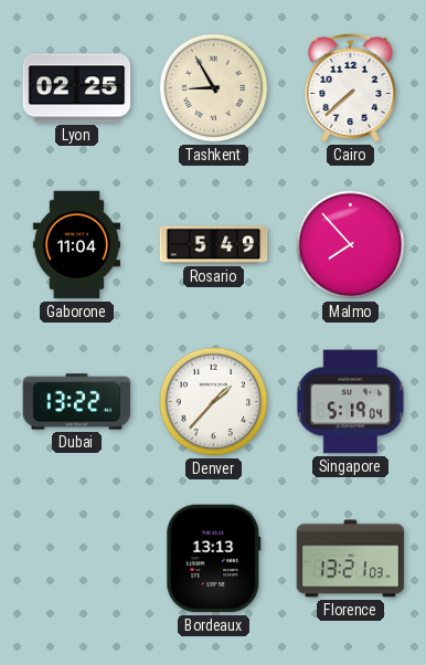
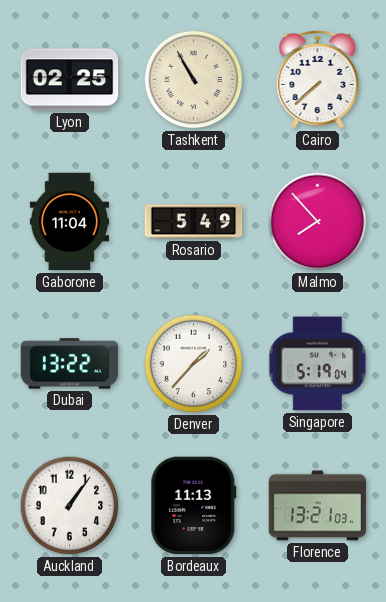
Tashkent: 8:55 -> 10:55 (194, 80)
Auckland: none -> 1:06 (70, 506)
Bordeaux: 13:13 -> 11:13 (194, 506)
